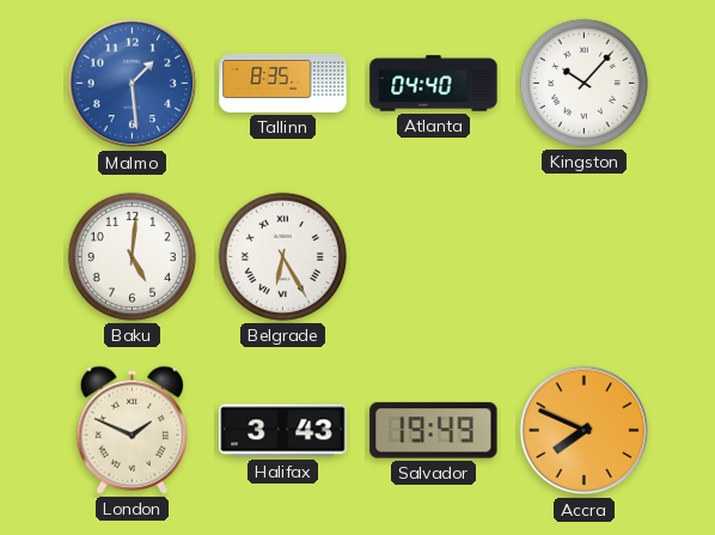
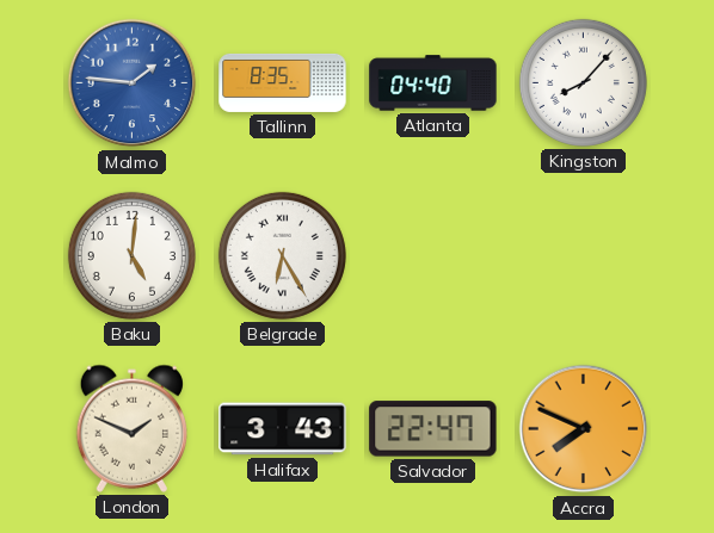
Malmo: 1:29 -> 1:46 (133, 83)
Kingston: 10:07 -> 8:07 (583, 82)
Salvador: 19:49 -> 22:47 (433, 429)
